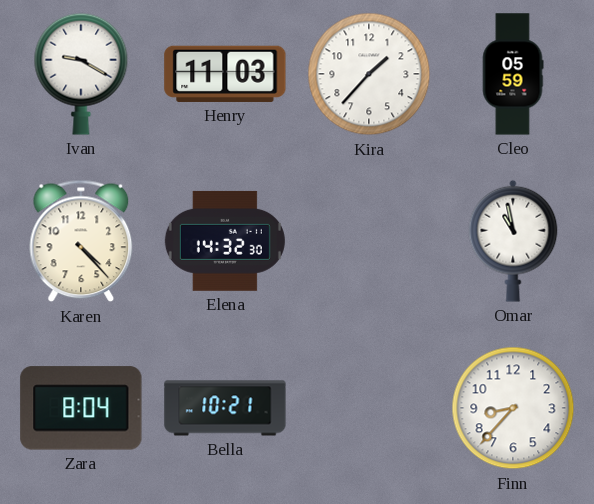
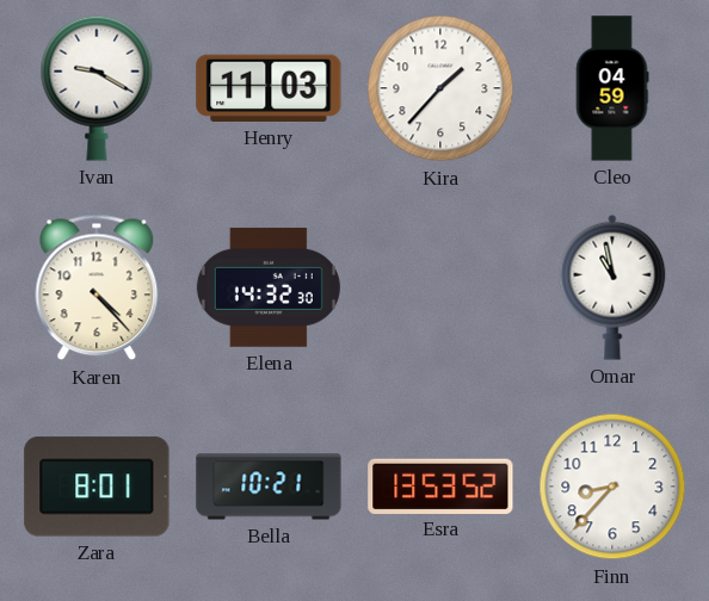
Cleo: 05:59 -> 04:59 (612, 88)
Zara: 8:04 -> 8:01 (97, 487)
Esra: none -> 13:53 (440, 485)
